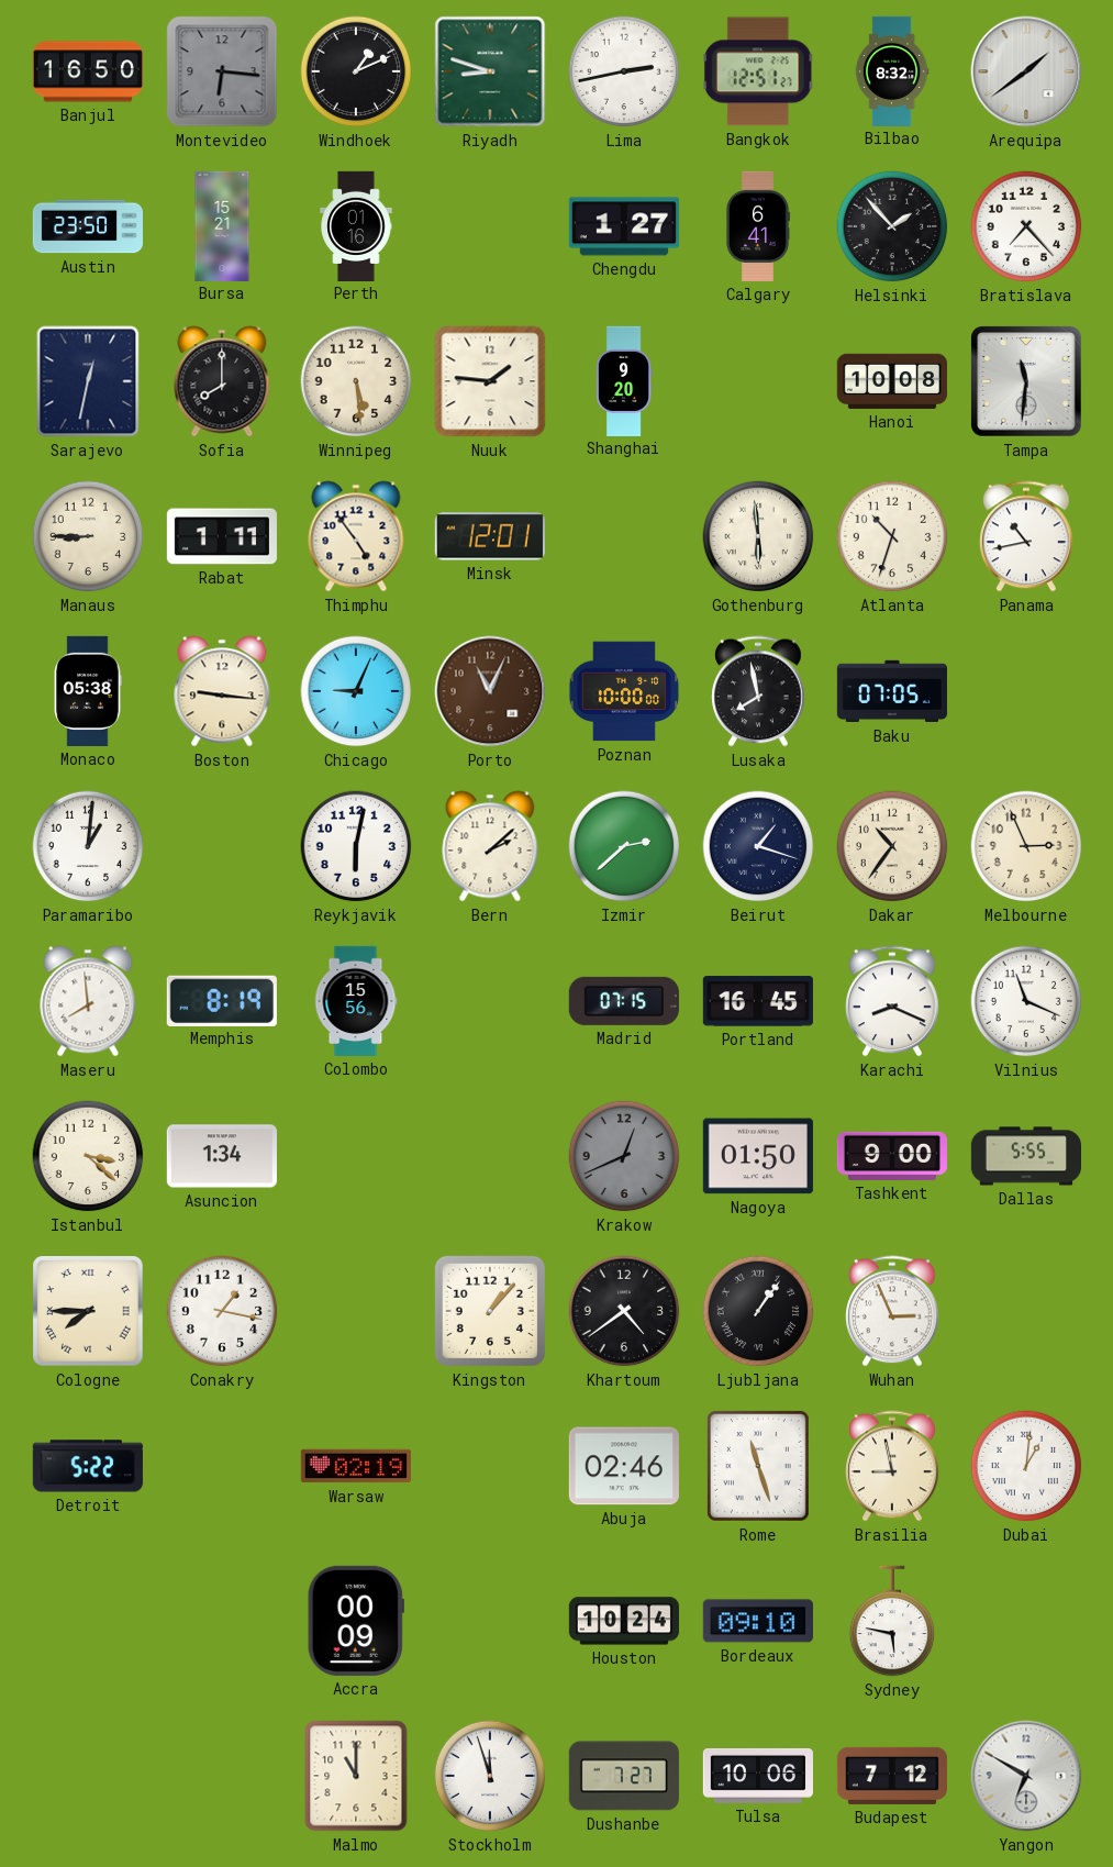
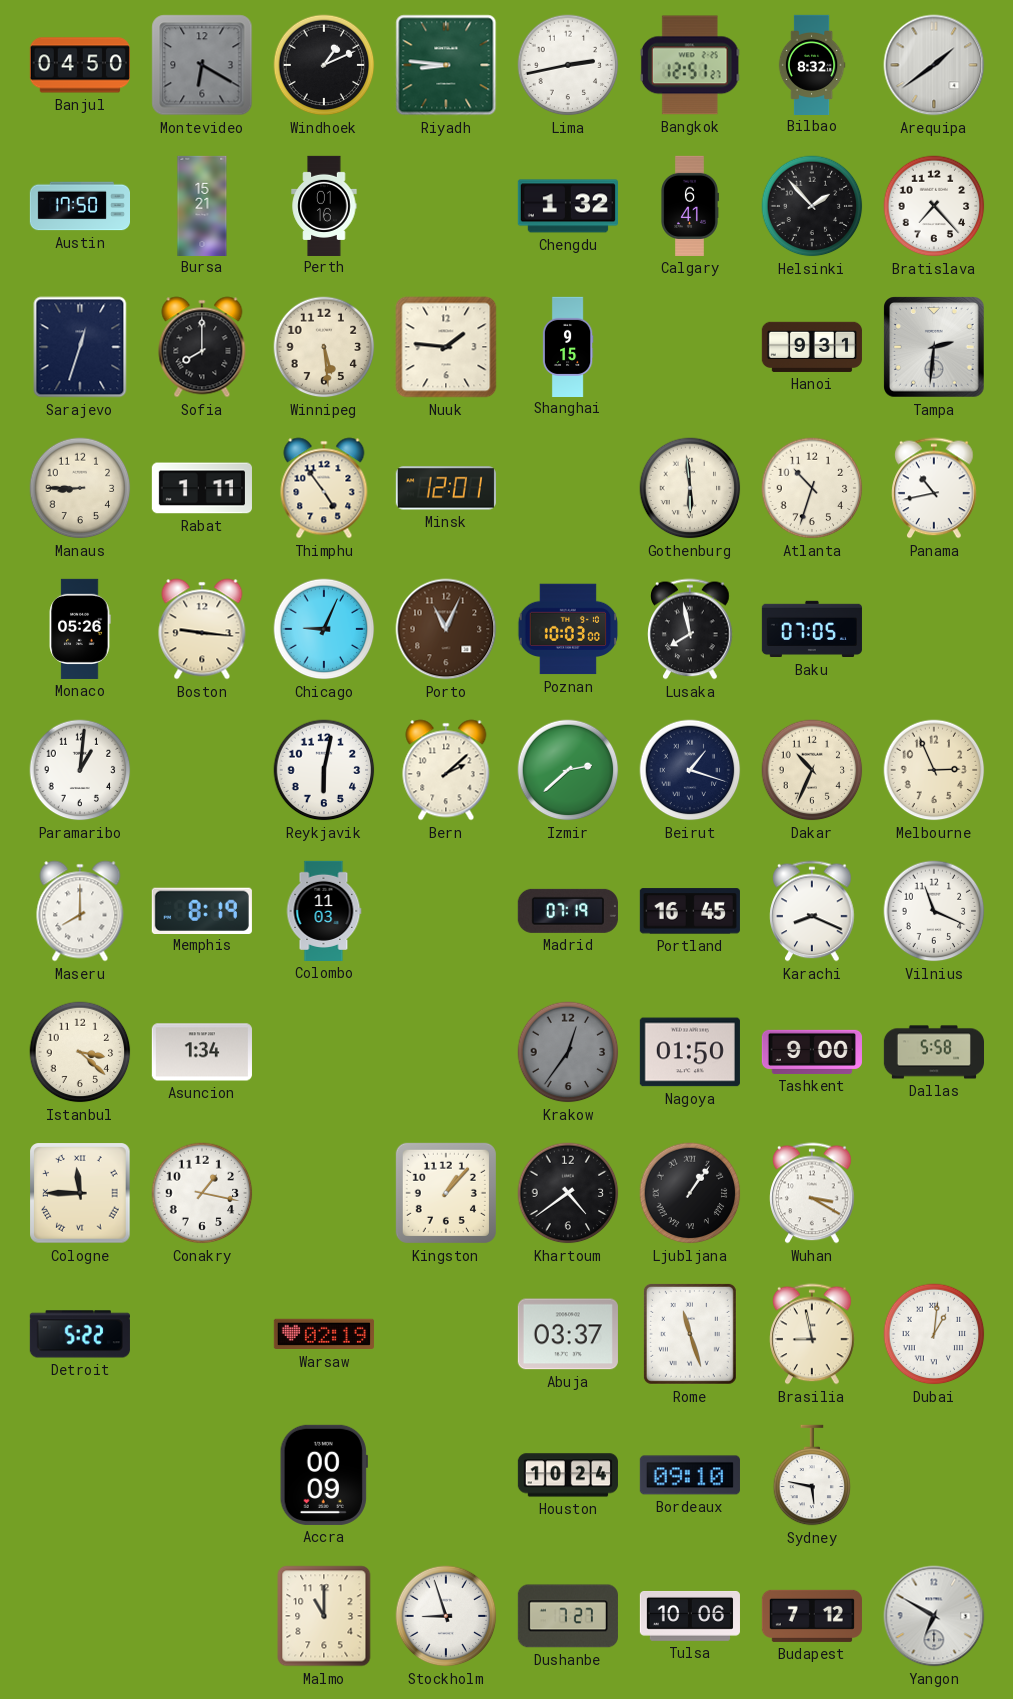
Banjul: 16:50 -> 04:50 (80, 65)
Montevideo: 6:16 -> 6:20 (202, 65)
Riyadh: 8:48 -> 8:46 (446, 65)
Austin: 23:50 -> 17:50 (79, 206)
Chengdu: 1:27 -> 1:32 (568, 206)
Sarajevo: 12:32 -> 12:33 (80, 347)
Shanghai: 9:20 -> 9:15 (568, 346)
Hanoi: 10:08 -> 9:31 (812, 347)
Tampa: 11:31 -> 2:31 (935, 348)
Monaco: 05:38 -> 05:26 (80, 629)
Poznan: 10:00 -> 10:03 (568, 629)
Dakar: 10:36 -> 10:34 (812, 770)
Maseru: 7:59 -> 8:00 (80, 911)
Colombo: 15:56 -> 11:03 (324, 911)
Madrid: 07:15 -> 07:19 (568, 911)
Krakow: 12:41 -> 12:36 (568, 1052)
Dallas: 5:55 -> 5:58 (933, 1052)
Cologne: 7:45 -> 11:45 (80, 1193)
Wuhan: 2:56 -> 3:20 (812, 1193)
Abuja: 02:46 -> 03:37 (568, 1334)
Stockholm: 11:57 -> 8:57 (446, 1616)
